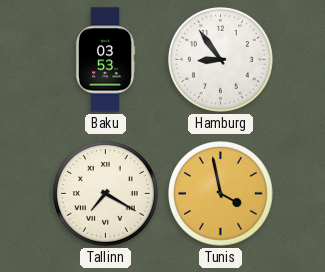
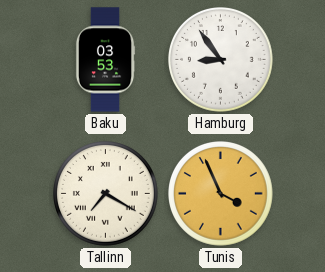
Tunis: 3:58 -> 3:56 (221, 194)
